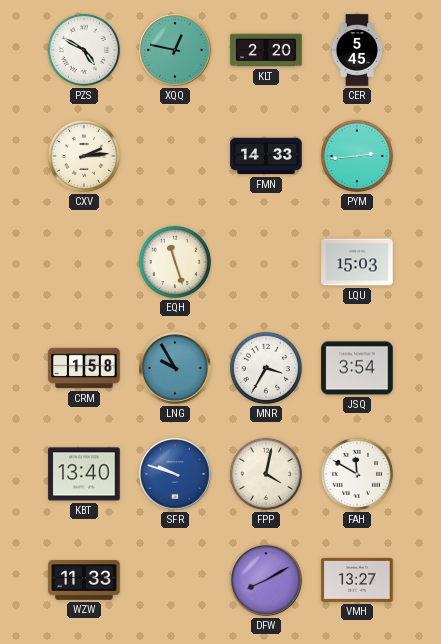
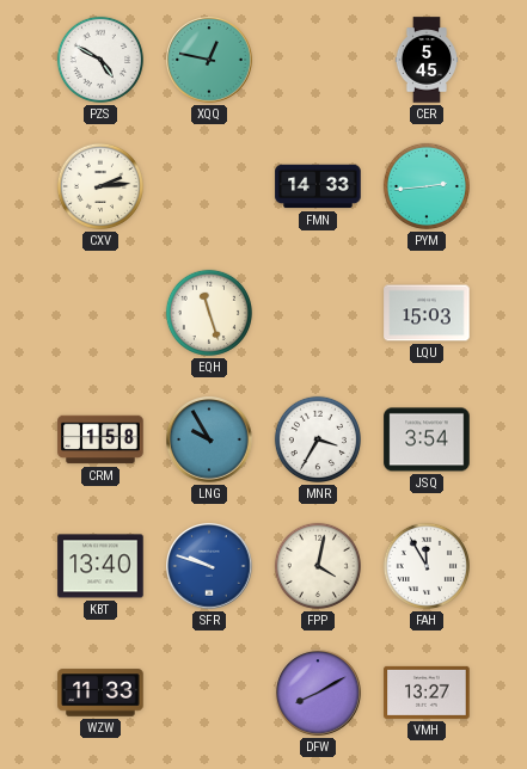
KLT: 2:20 -> none (266, 50)
FAH: 11:50 -> 11:55 (427, 566)
